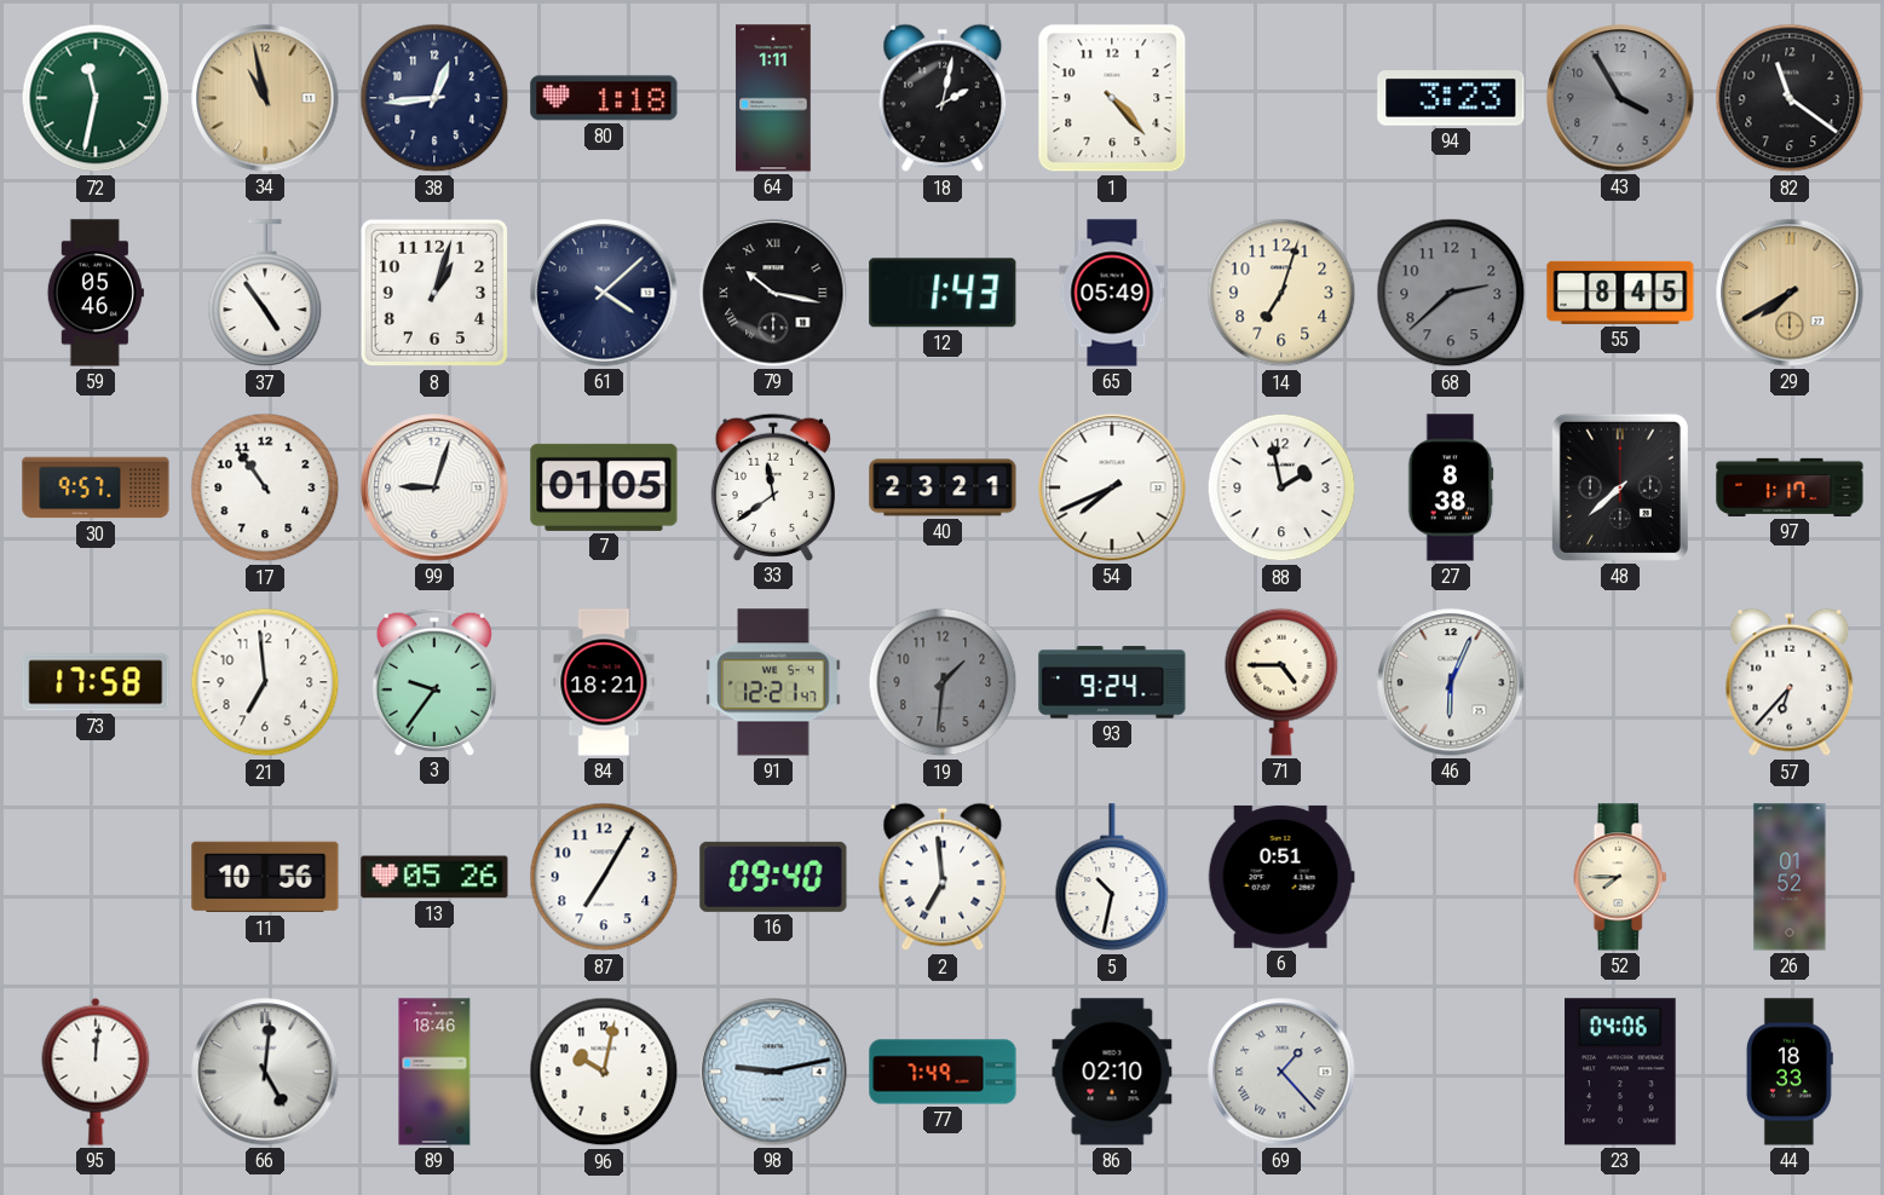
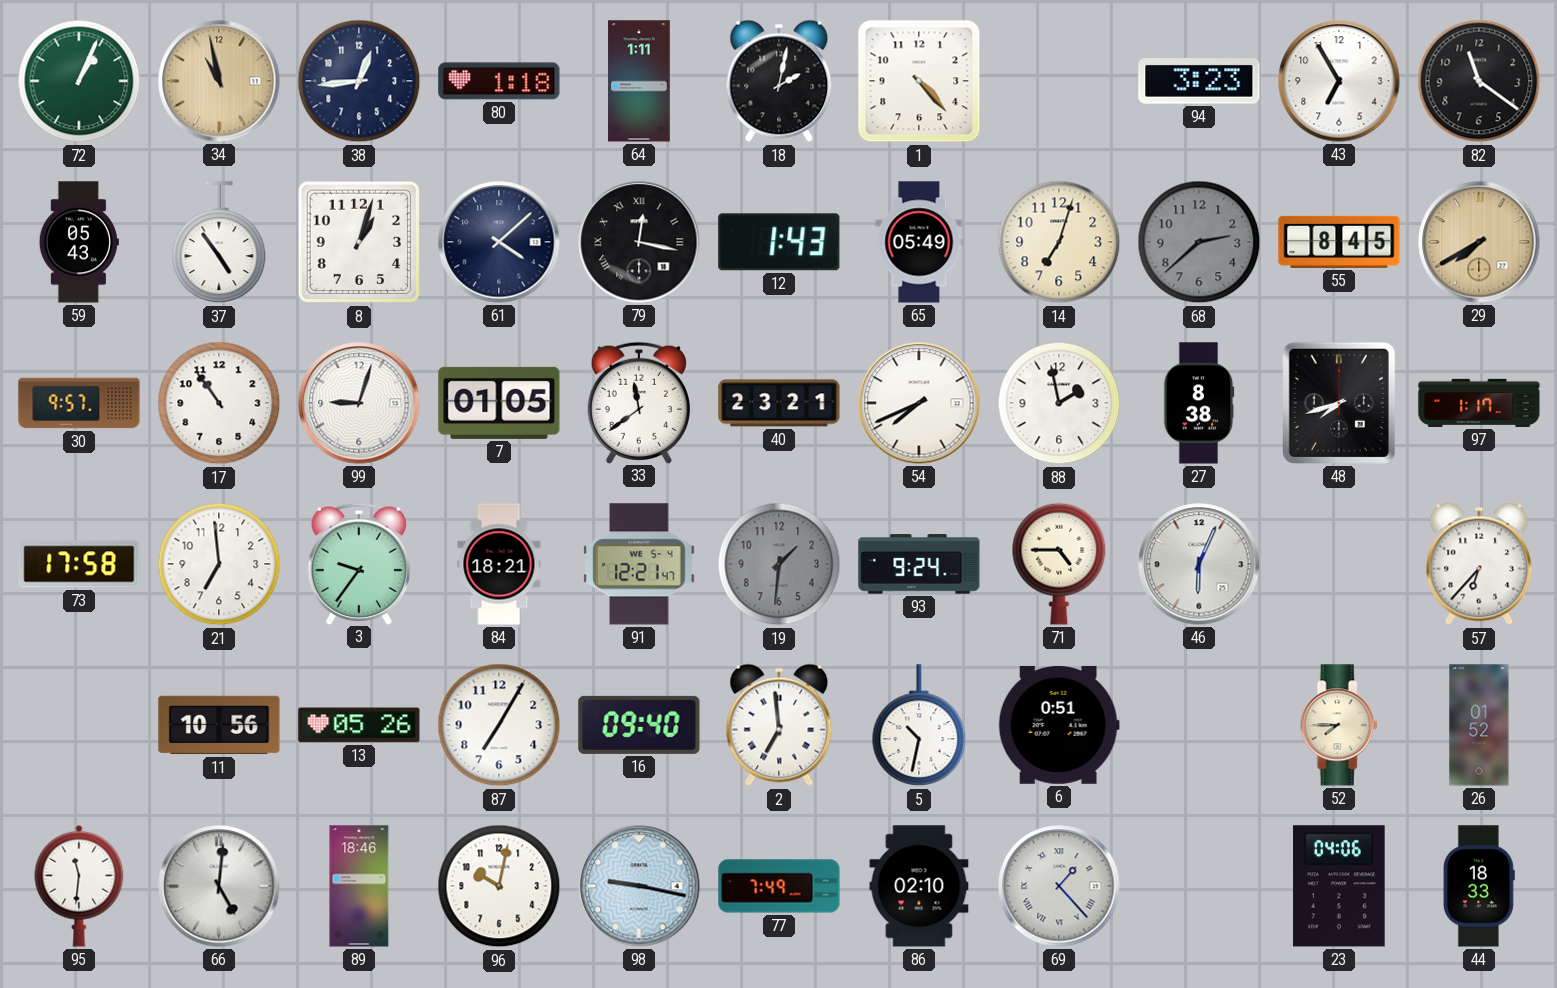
72: 11:32 -> 1:04 (79, 81)
43: 3:55 -> 6:55 (1339, 81)
43 dial: grey -> white (1339, 81)
59: 05:46 -> 05:43 (79, 242)
79: 10:17 -> 12:17 (639, 242)
48: 7:38 -> 7:42 (1339, 403)
95: 12:01 -> 11:31 (79, 886)
98: 9:13 -> 9:17 (639, 886)
